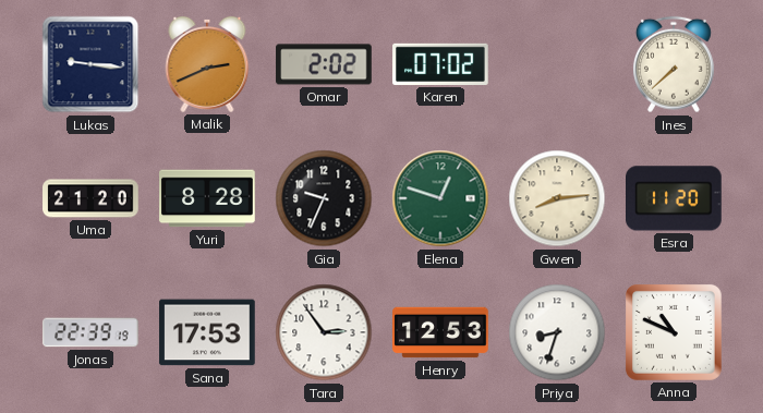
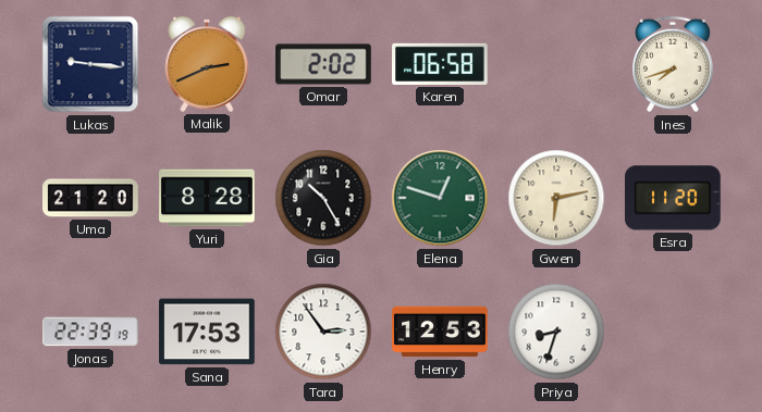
Karen: 07:02 -> 06:58 (440, 64)
Ines: 7:38 -> 7:42 (673, 64)
Gia: 9:34 -> 10:25 (323, 198)
Gwen: 8:14 -> 6:13 (556, 198)
Anna: 10:49 -> none (674, 332)
